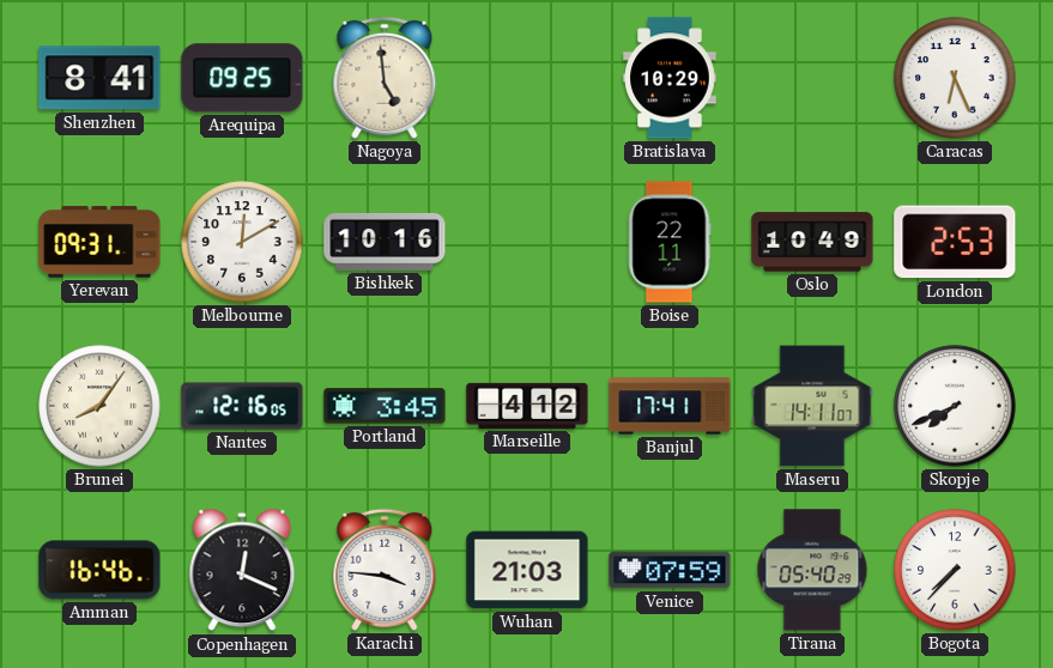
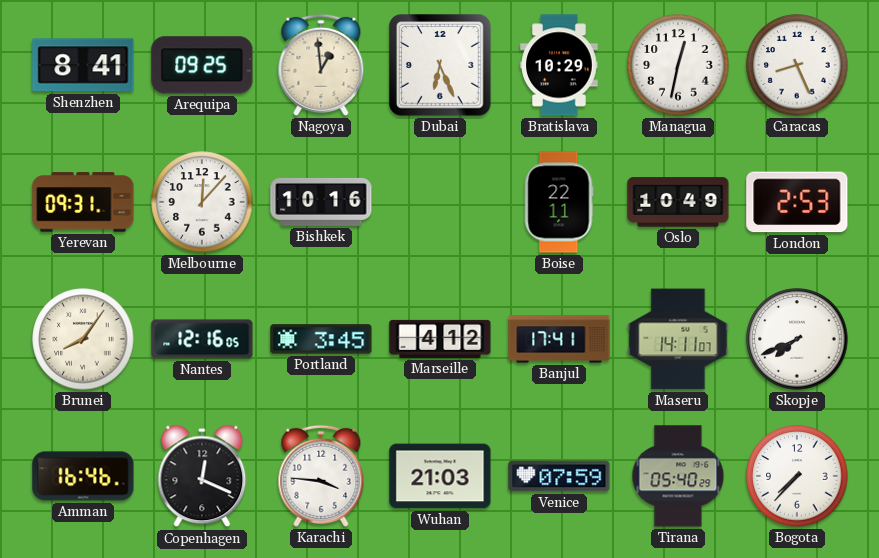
Nagoya: 4:59 -> 12:59 (321, 65)
Dubai: none -> 6:26 (440, 65)
Managua: none -> 12:32 (678, 65)
Caracas: 6:26 -> 8:26 (797, 65)
Melbourne: 12:10 -> 12:07 (202, 202)
